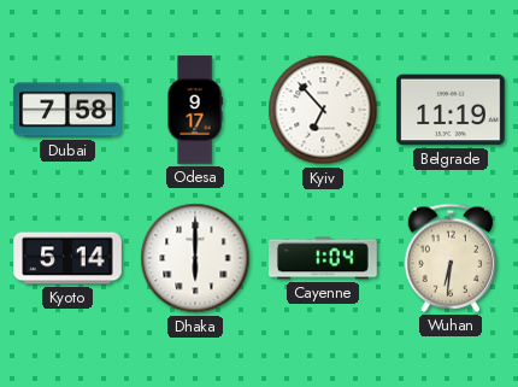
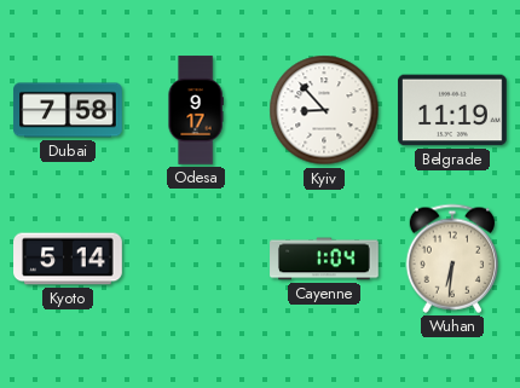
Kyiv: 6:53 -> 8:53 (324, 110)
Dhaka: 6:00 -> none (195, 258)
